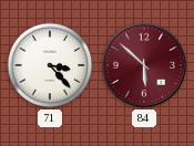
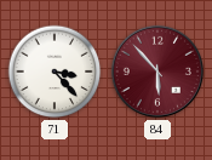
84: 5:52 -> 5:53 (157, 72)
